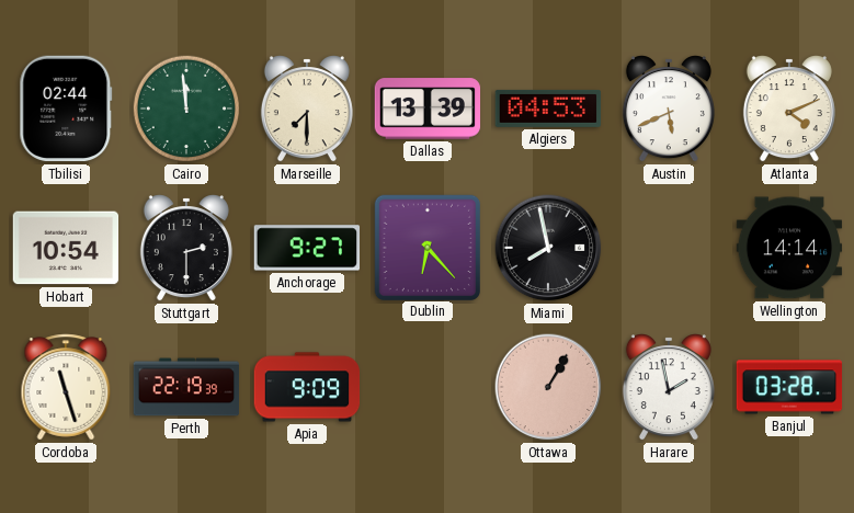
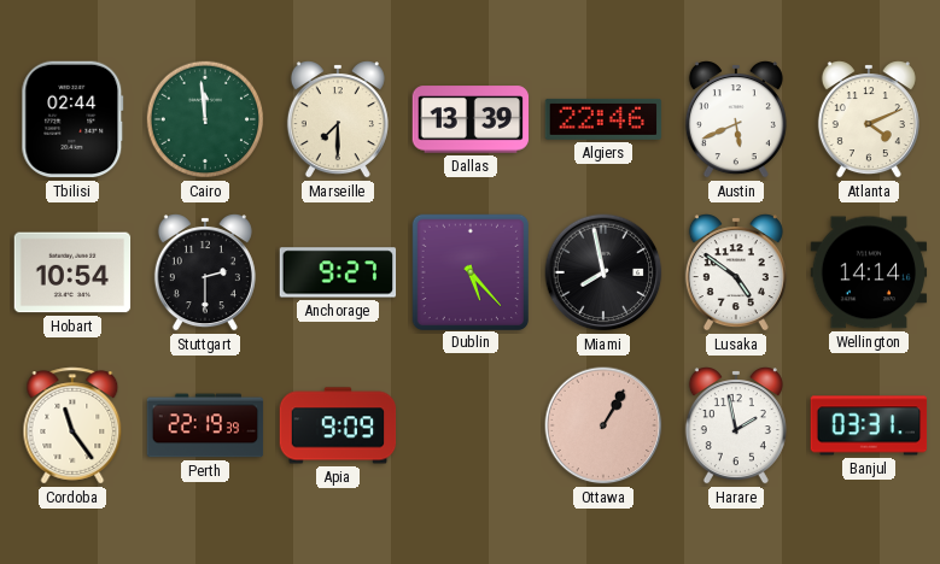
Algiers: 04:53 -> 22:46 (603, 119)
Dublin: 6:23 -> 5:23 (469, 271)
Lusaka: none -> 4:51 (736, 272)
Cordoba: 11:27 -> 11:24 (72, 425)
Banjul: 03:28 -> 03:31 (869, 425)
